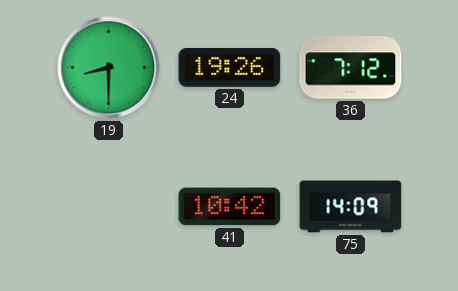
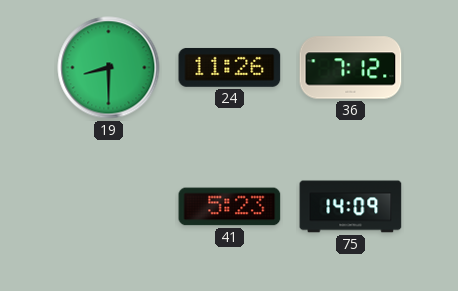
24: 19:26 -> 11:26 (230, 67)
41: 10:42 -> 5:23 (230, 207)
